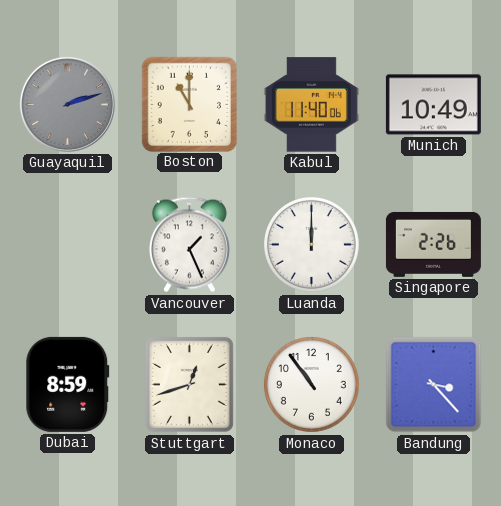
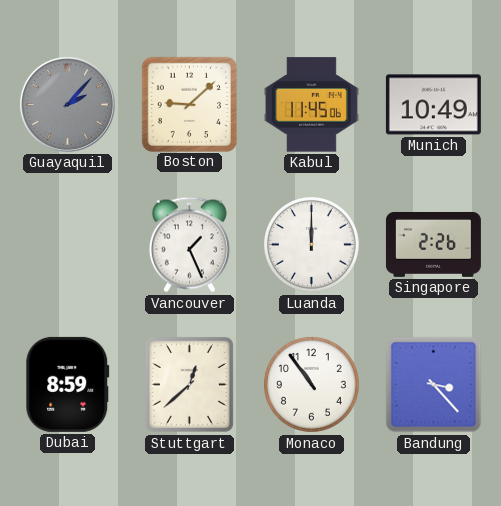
Guayaquil: 2:12 -> 2:07 (67, 104)
Boston: 11:00 -> 9:08 (189, 104)
Kabul: 11:40 -> 11:45 (311, 105)
Stuttgart: 12:42 -> 12:38 (189, 384)
